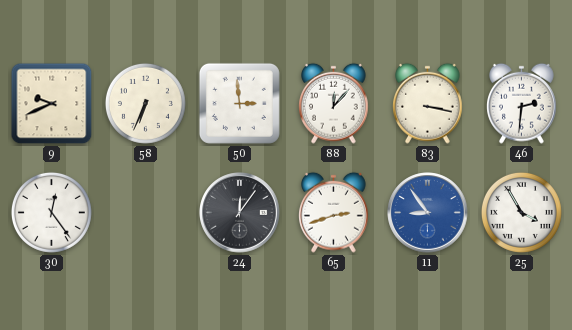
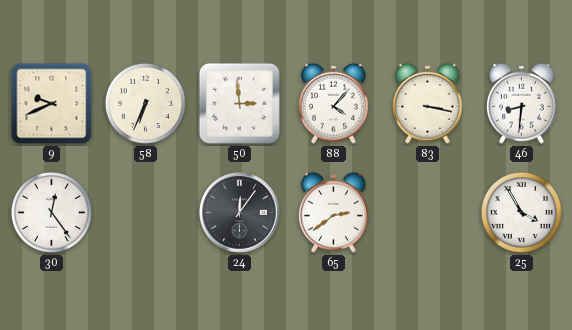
88: 12:07 -> 4:07 (334, 103)
46: 2:31 -> 8:31 (522, 103)
65: 2:42 -> 2:39 (334, 212)
11: 8:54 -> none (428, 213)
